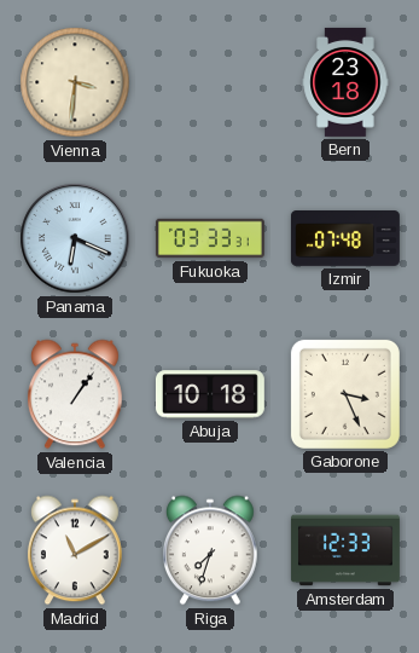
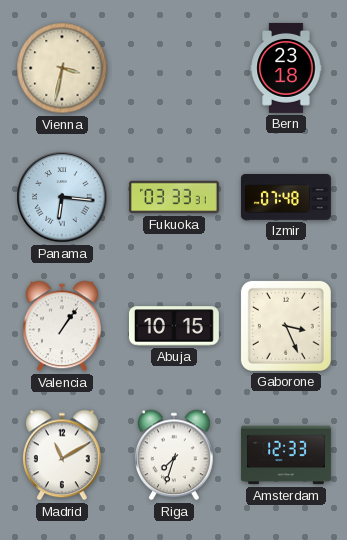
Vienna: 3:31 -> 3:32 (62, 68)
Panama: 6:19 -> 6:16 (62, 197)
Abuja: 10:18 -> 10:15 (174, 326)
